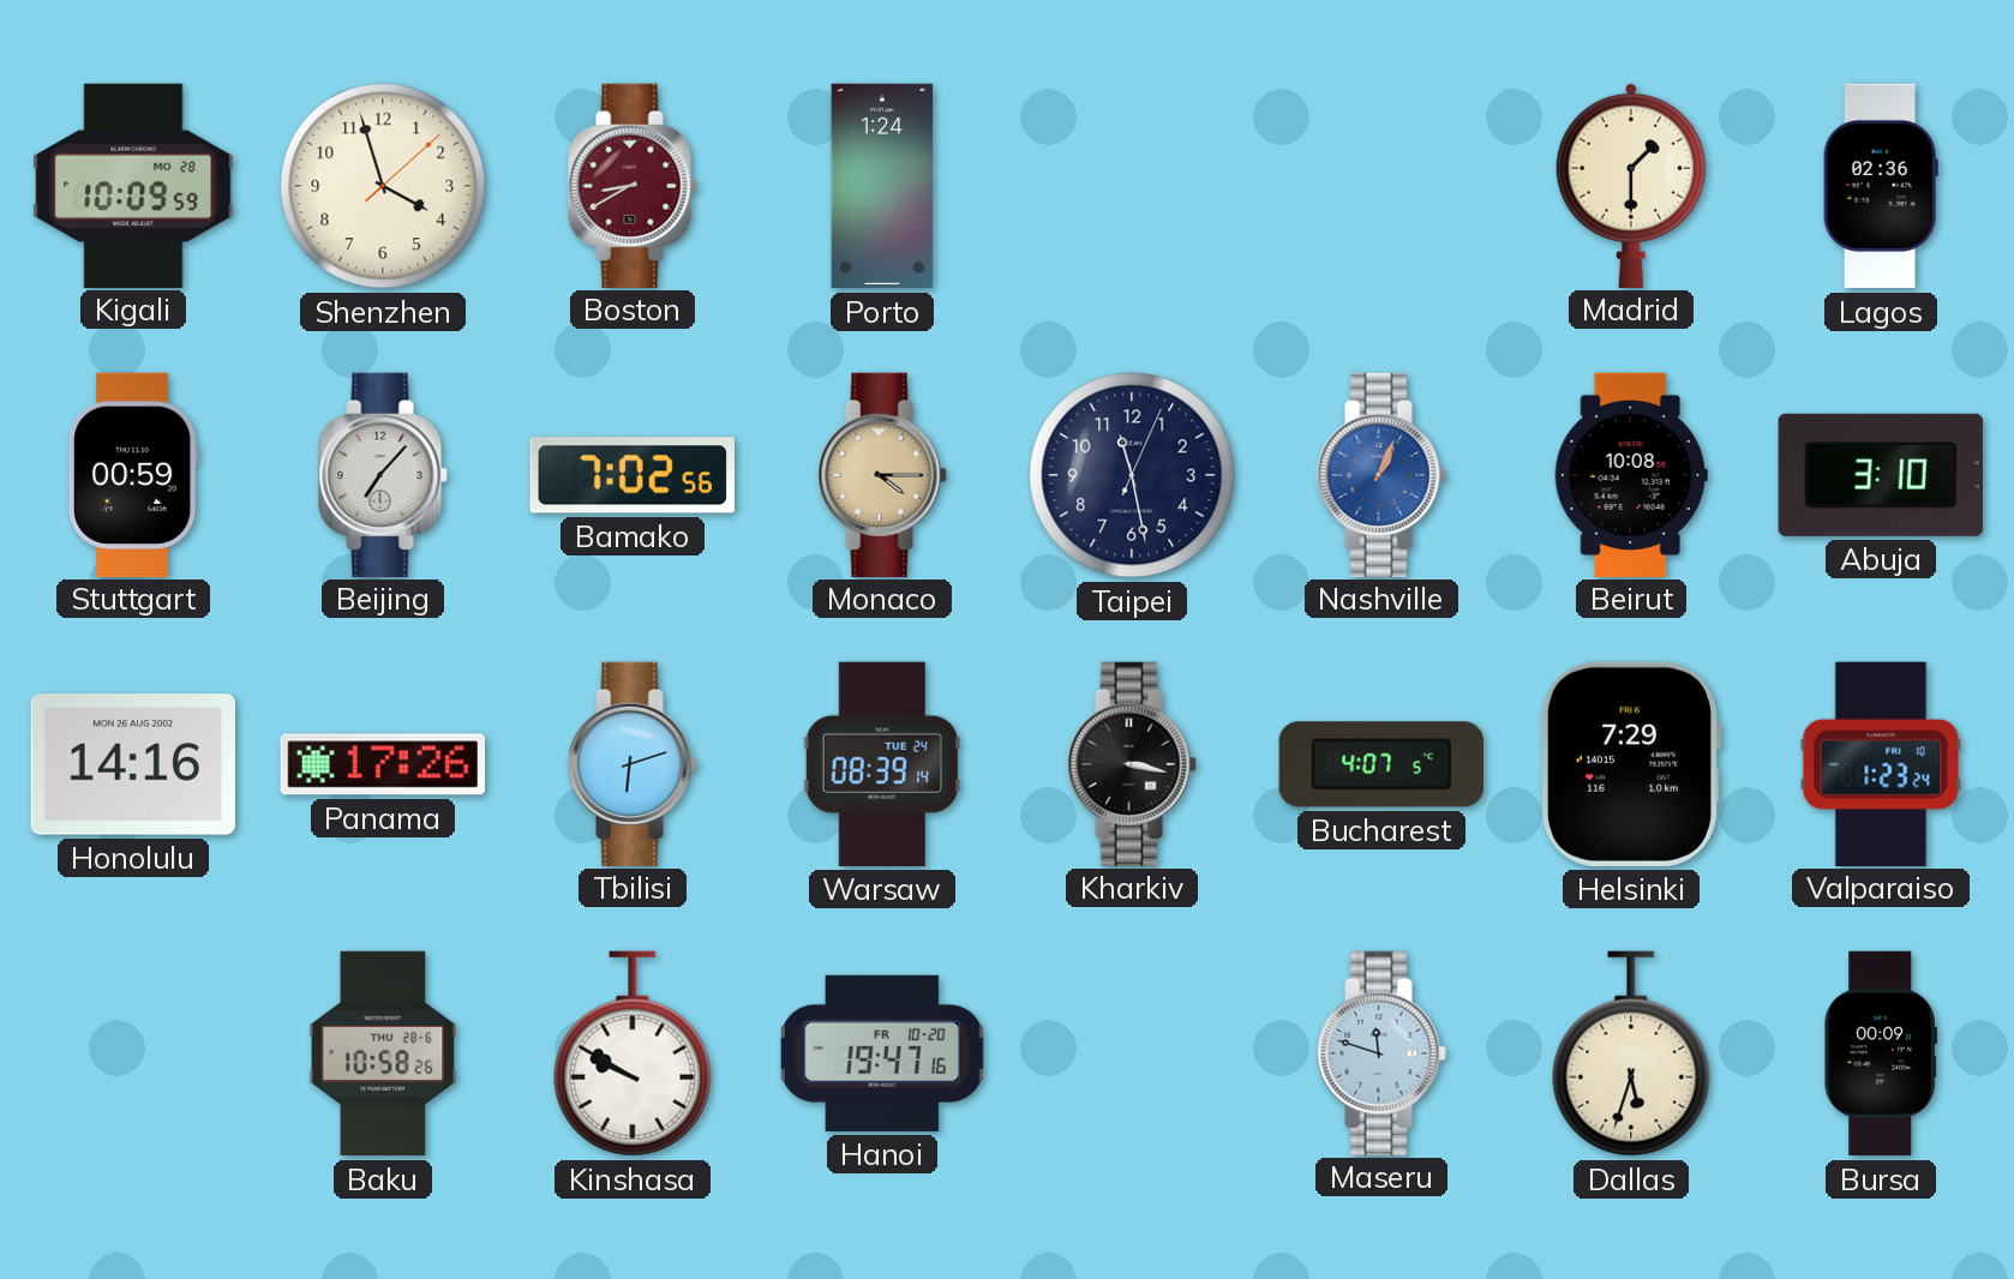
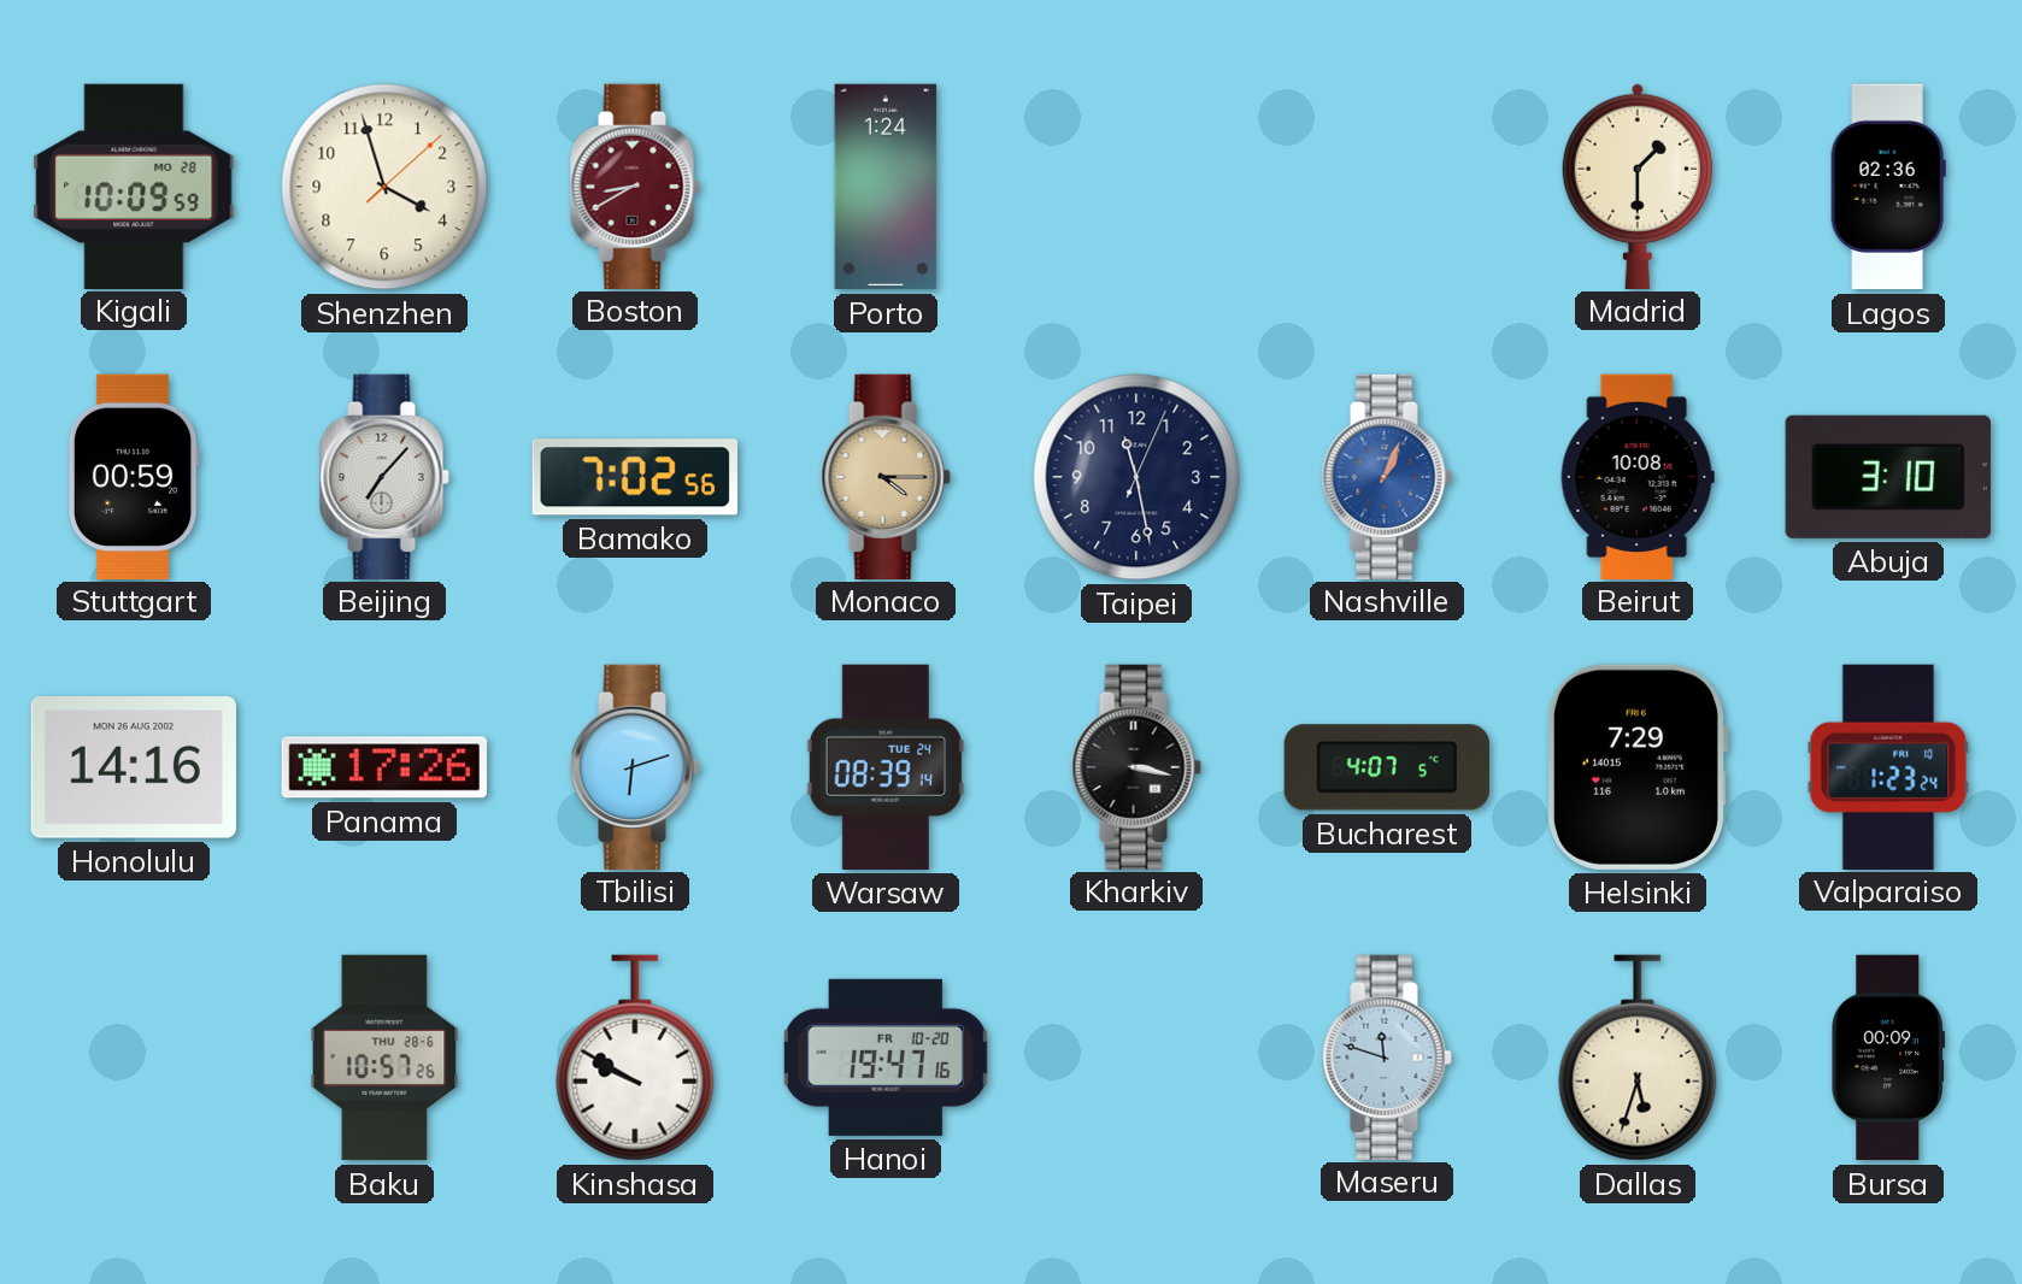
Baku: 10:58 -> 10:57 (384, 1058)
